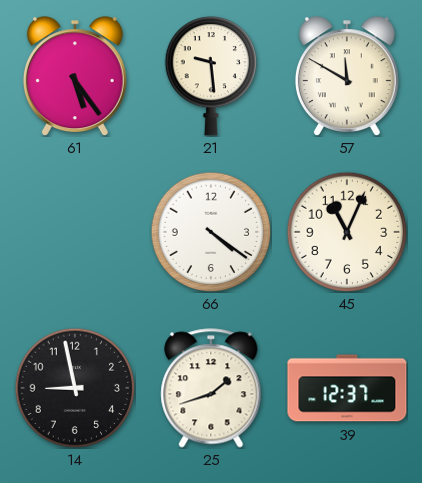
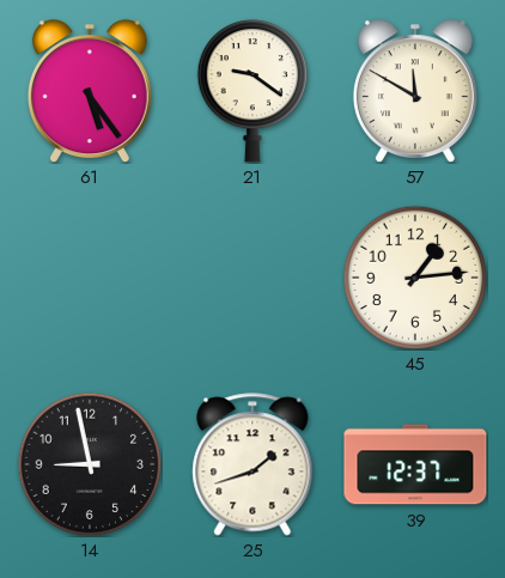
21: 9:29 -> 9:21 (251, 91)
66: 4:21 -> none (211, 232)
45: 11:04 -> 1:14 (415, 278)
